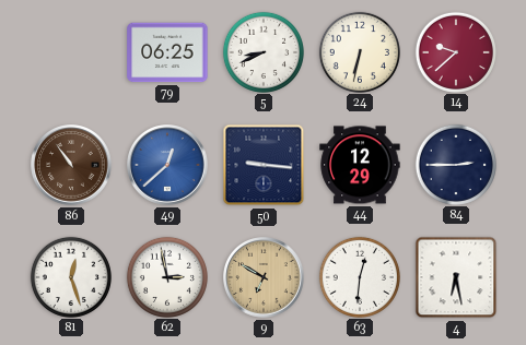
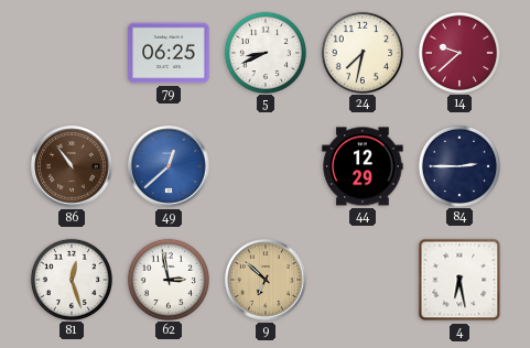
24: 6:32 -> 7:32 (361, 52)
50: 9:16 -> none (264, 165)
9: 6:50 -> 6:52 (266, 280)
63: 12:31 -> none (359, 276)
